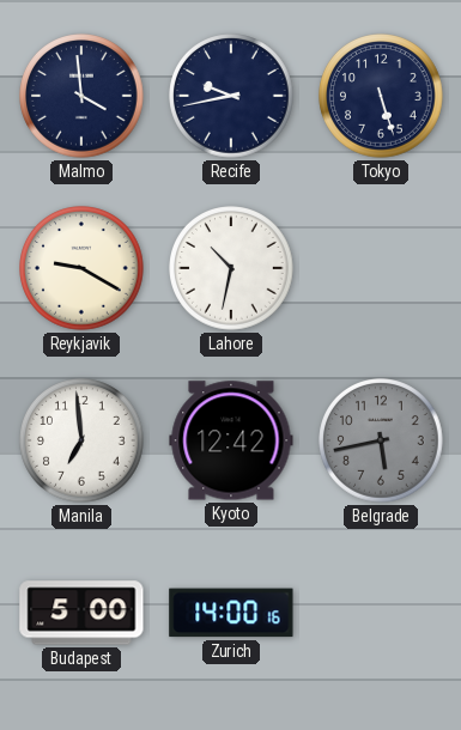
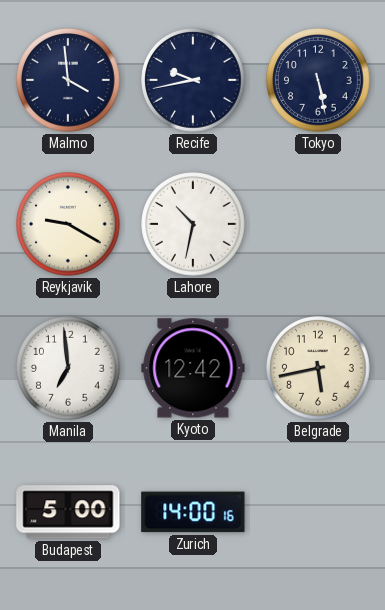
Tokyo: 5:27 -> 5:28 (318, 80)
Belgrade dial: grey -> cream (318, 368)
